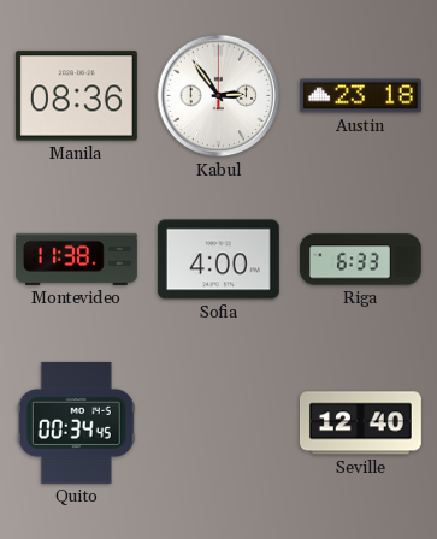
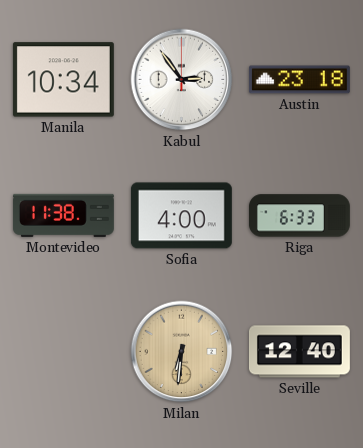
Manila: 08:36 -> 10:34 (63, 80)
Quito: 00:34 -> none (76, 422)
Milan: none -> 6:31 (182, 352)
